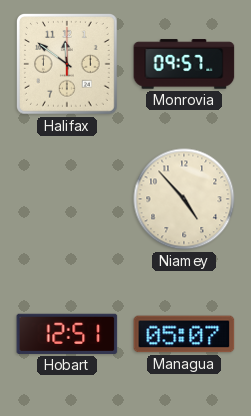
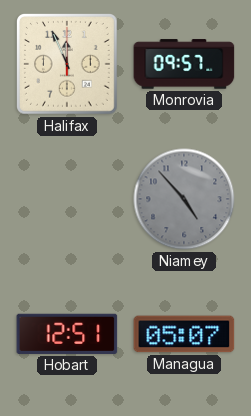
Halifax: 11:51 -> 11:56 (68, 65)
Niamey dial: cream -> grey (184, 199)
